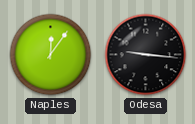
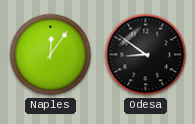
Odesa: 9:16 -> 8:51 (146, 55)
